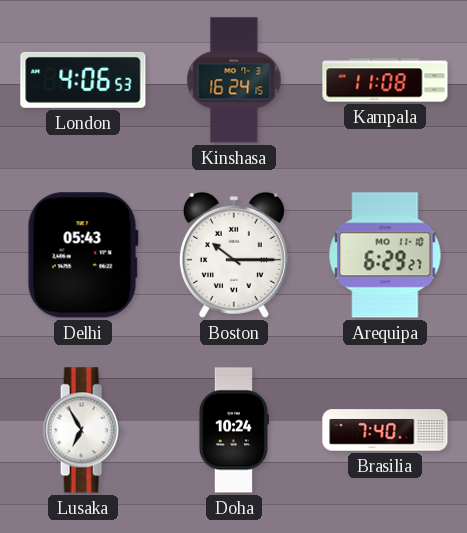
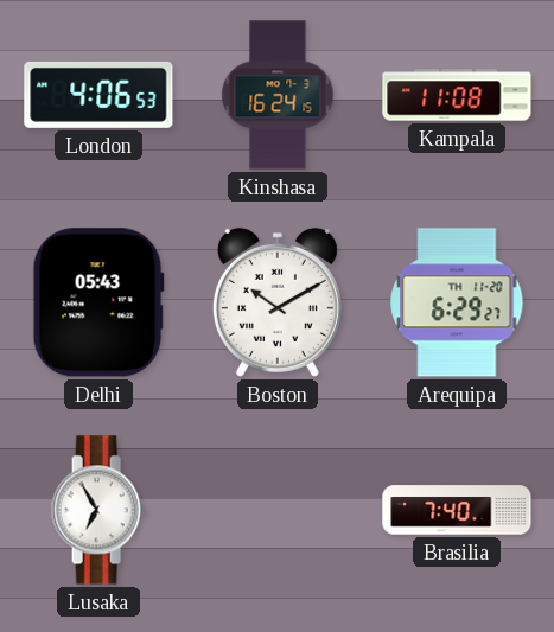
Boston: 10:15 -> 10:10 (278, 302)
Arequipa date: MO 11-10 -> TH 11-20 (457, 302)
Doha: 10:24 -> none (233, 430)
